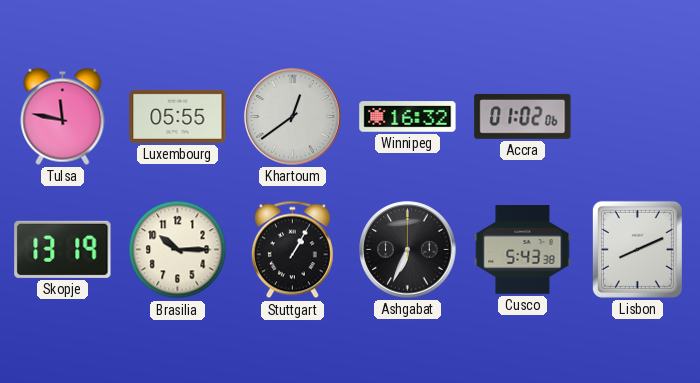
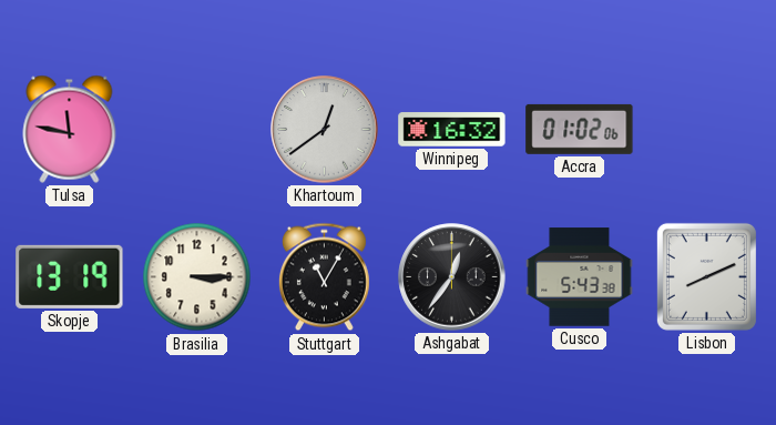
Luxembourg: 05:55 -> none (178, 116)
Brasilia: 10:15 -> 3:15 (197, 277)
Stuttgart: 1:05 -> 11:05 (324, 277)
Ashgabat: 6:34 -> 12:36 (452, 277)
